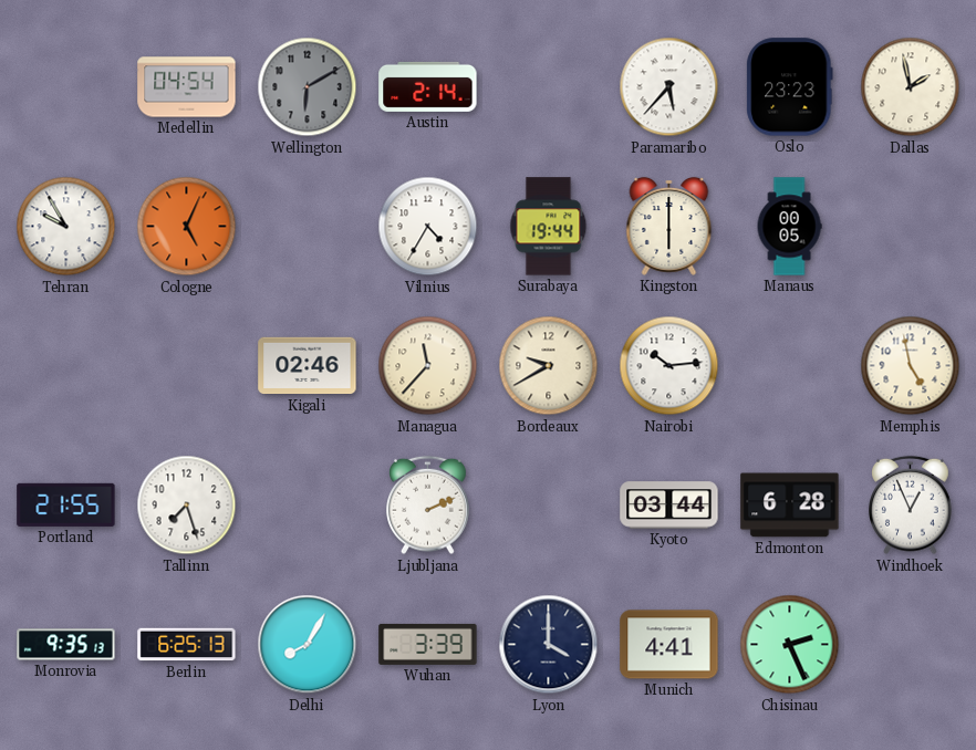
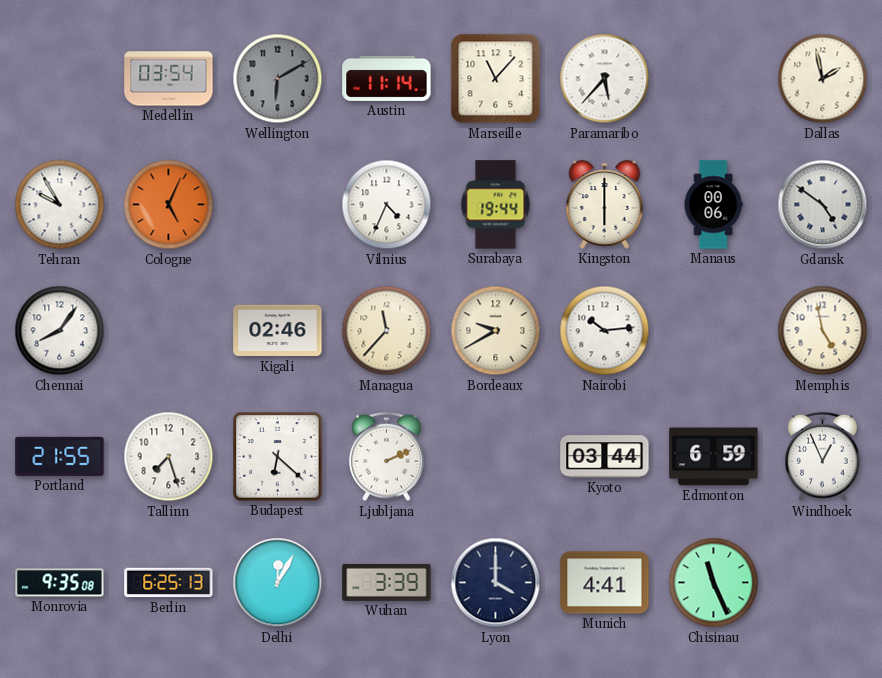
Medellin: 04:54 -> 03:54 (169, 79)
Austin: 2:14 -> 11:14 (387, 78)
Marseille: none -> 11:07 (496, 79)
Oslo: 23:23 -> none (790, 87)
Vilnius: 4:35 -> 4:34 (387, 205)
Manaus: 00:05 -> 00:06 (713, 205)
Gdansk: none -> 4:51 (823, 205)
Chennai: none -> 8:06 (60, 331)
Budapest: none -> 6:22 (278, 457)
Edmonton: 6:28 -> 6:59 (714, 457)
Monrovia: 9:35:13 -> 9:35:08 (60, 583)
Delhi: 8:05 -> 12:05 (278, 583)
Chisinau: 2:26 -> 11:26 (714, 583)
